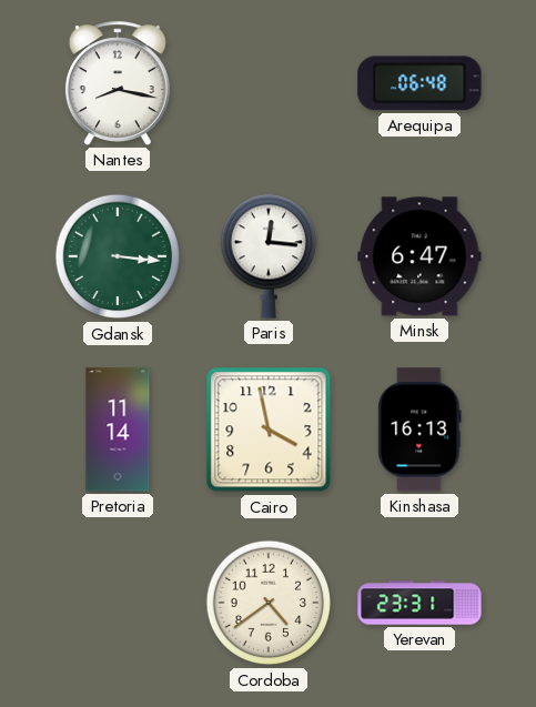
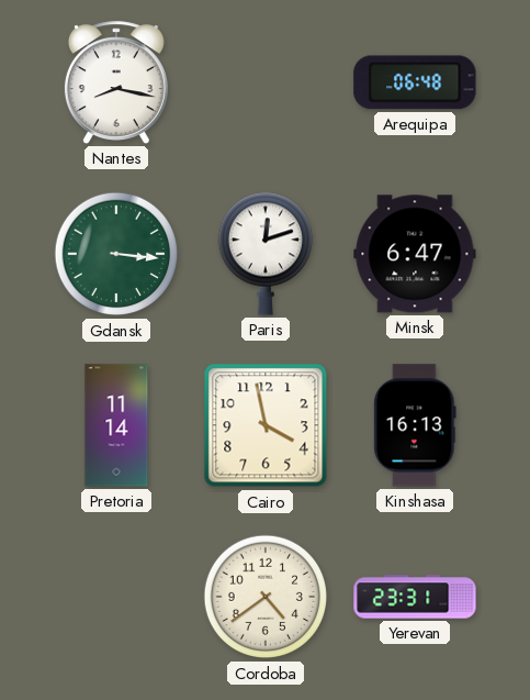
Paris: 12:16 -> 12:12 (264, 254)
